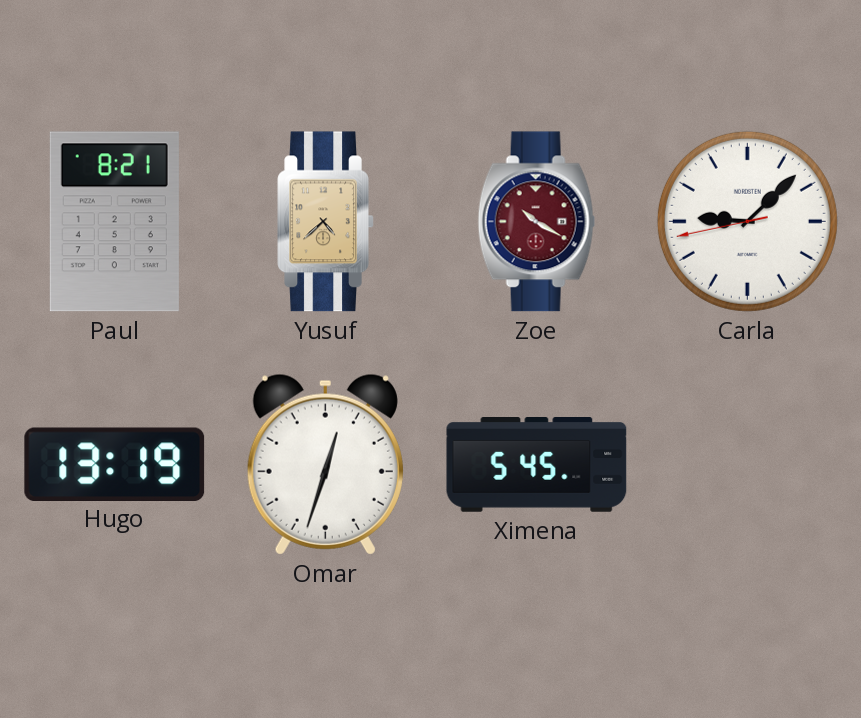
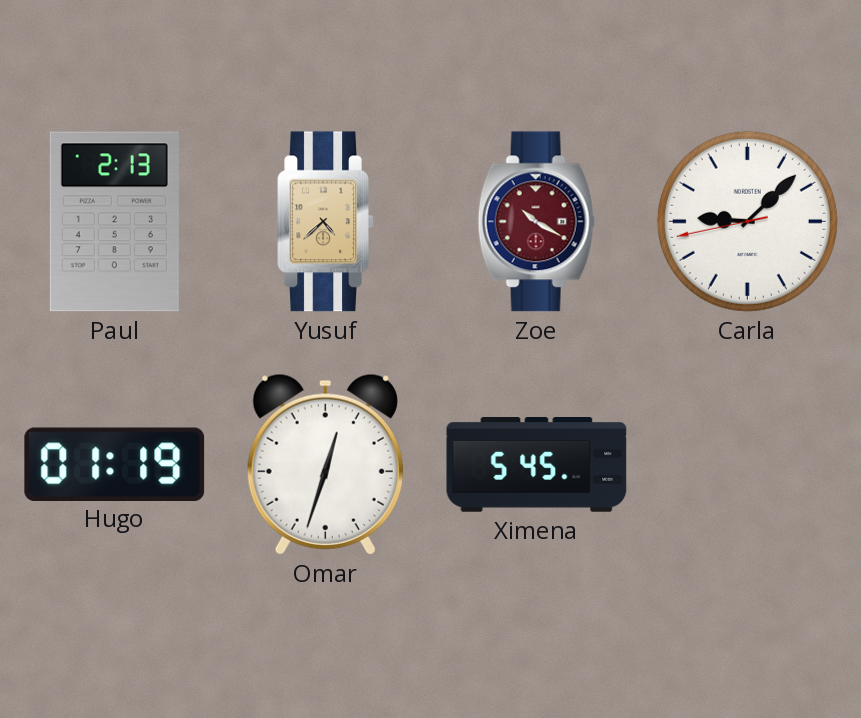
Paul: 8:21 -> 2:13 (114, 222)
Hugo: 13:19 -> 01:19 (115, 464)
